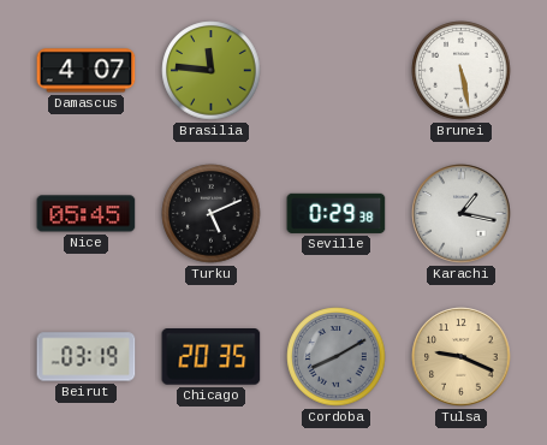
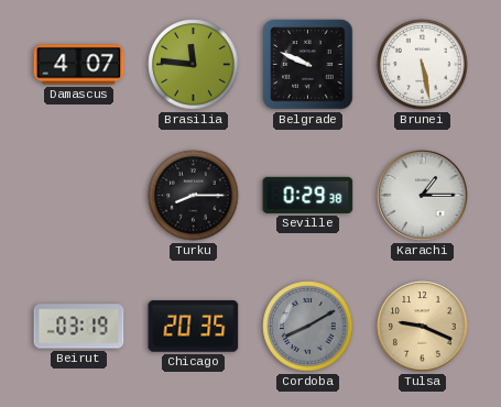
Belgrade: none -> 9:49 (308, 65)
Nice: 05:45 -> none (87, 214)
Turku: 5:11 -> 8:15 (194, 196)
Karachi: 1:17 -> 1:15 (423, 196)
